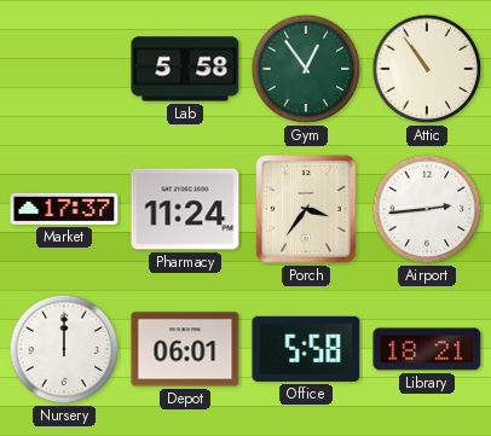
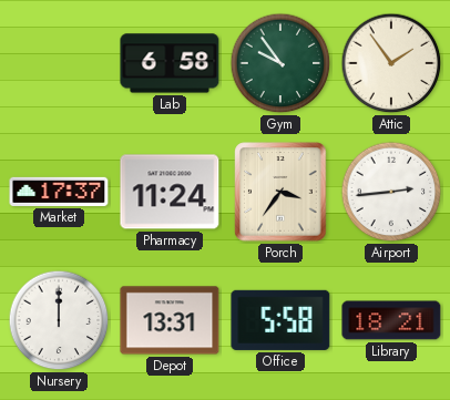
Lab: 5:58 -> 6:58 (170, 63)
Gym: 12:54 -> 9:54 (280, 63)
Attic: 10:54 -> 1:54 (391, 63)
Depot: 06:01 -> 13:31 (170, 320)
